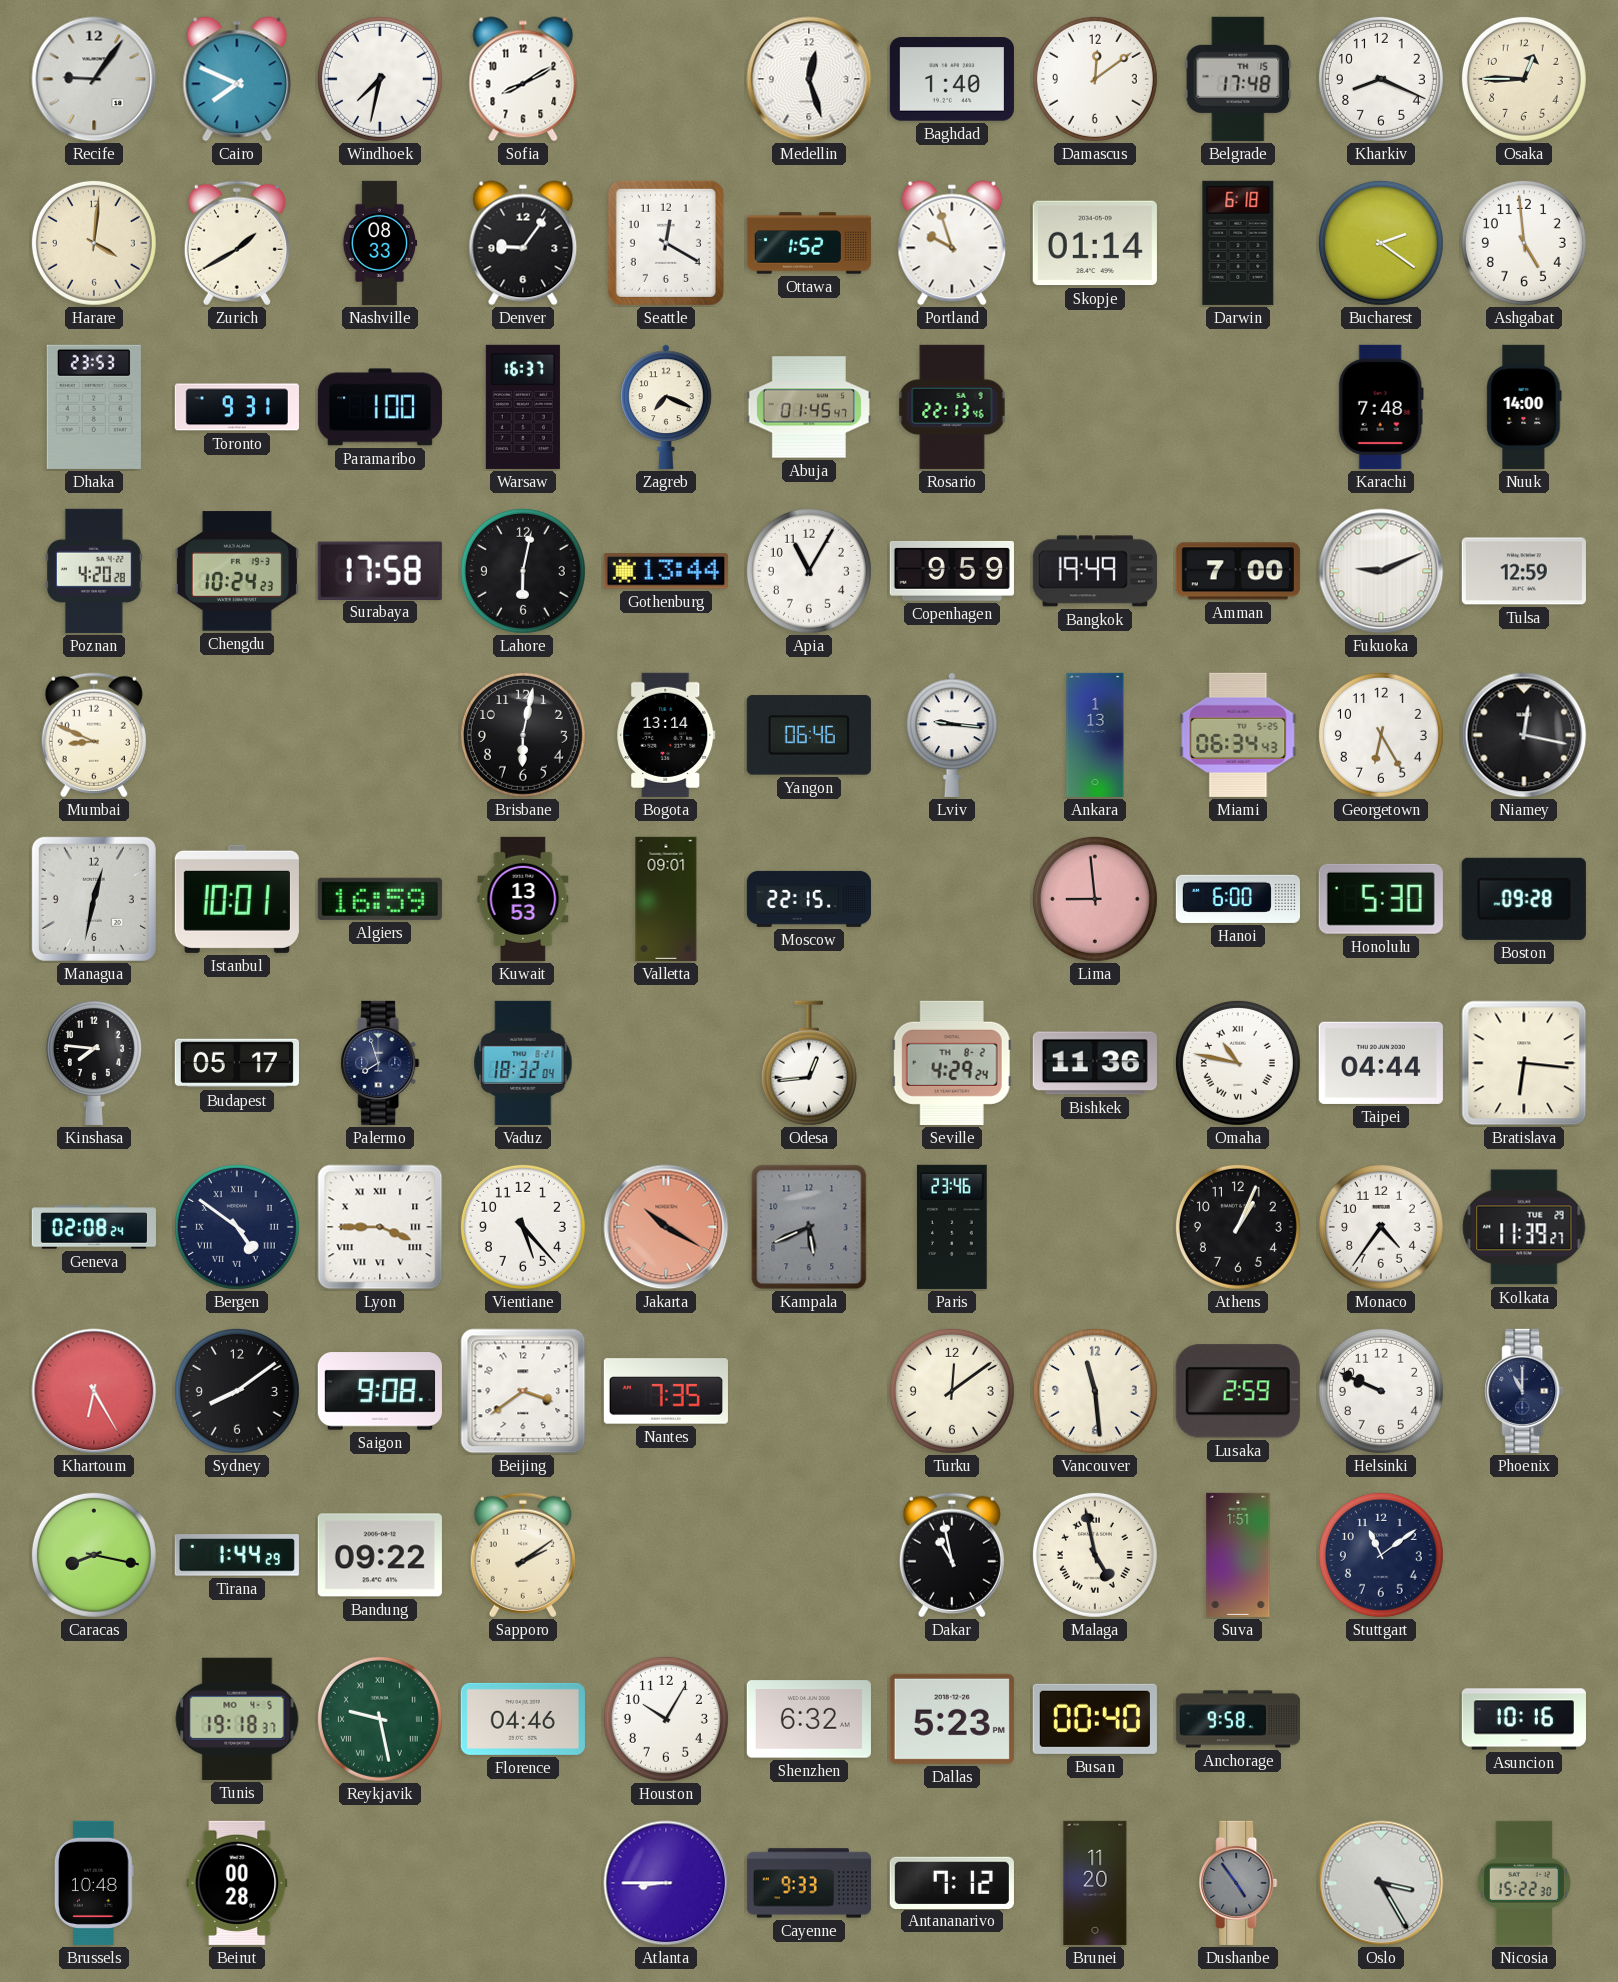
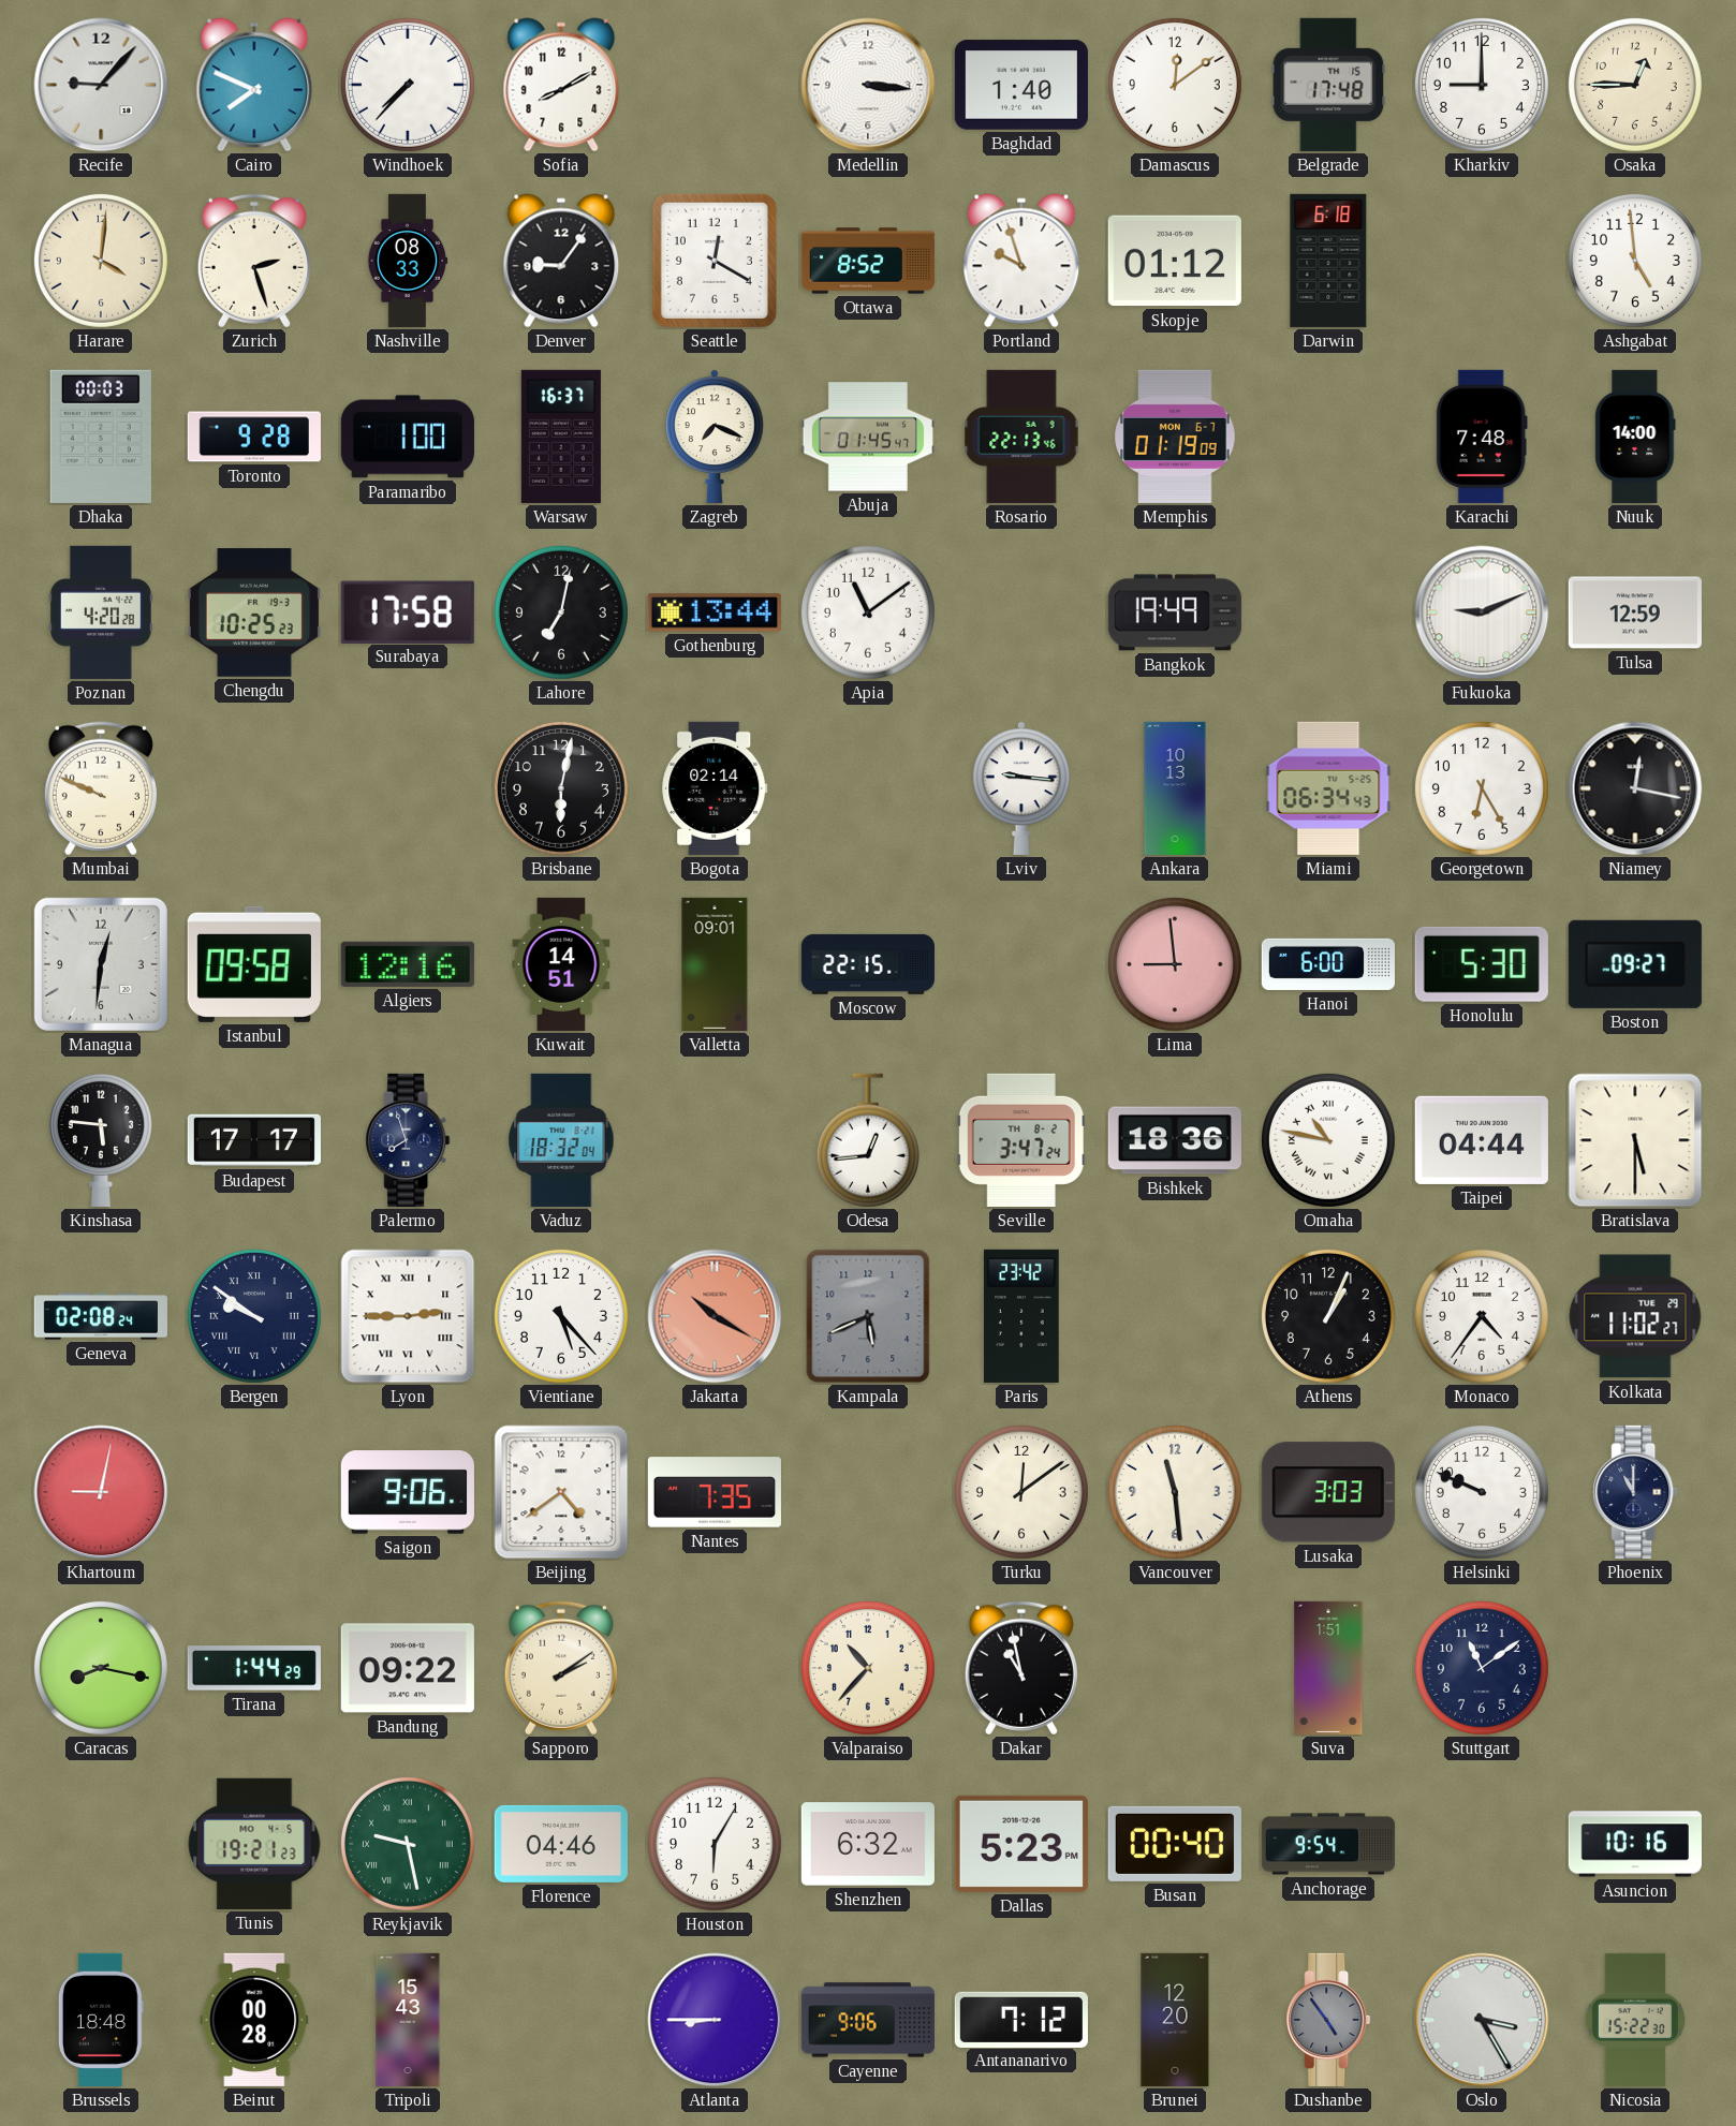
Recife: 9:06 -> 9:07 (101, 85)
Windhoek: 7:32 -> 7:37 (408, 85)
Medellin: 12:27 -> 3:16 (868, 85)
Kharkiv: 8:19 -> 9:00 (1482, 85)
Zurich: 1:40 -> 2:27 (254, 261)
Ottawa: 1:52 -> 8:52 (868, 261)
Skopje: 01:14 -> 01:12 (1175, 261)
Bucharest: 2:21 -> none (1381, 243)
Dhaka: 23:53 -> 00:03 (101, 437)
Toronto: 9:31 -> 9:28 (254, 437)
Memphis: none -> 01:19 (1175, 437)
Chengdu: 10:24 -> 10:25 (254, 612)
Lahore: 6:02 -> 7:02 (561, 612)
Apia: 11:05 -> 11:09 (868, 612)
Copenhagen: 9:59 -> none (952, 571)
Amman: 7:00 -> none (1238, 571)
Mumbai: 8:49 -> 9:49 (101, 788)
Bogota: 13:14 -> 02:14 (715, 788)
Yangon: 06:46 -> none (809, 735)
Ankara: 1:13 -> 10:13 (1175, 788)
Managua: 12:32 -> 12:31 (101, 964)
Istanbul: 10:01 -> 09:58 (254, 964)
Algiers: 16:59 -> 12:16 (408, 964)
Kuwait: 13:53 -> 14:51 (561, 964)
Boston: 09:28 -> 09:27 (1635, 964)
Kinshasa: 7:46 -> 5:46 (101, 1140)
Budapest: 05:17 -> 17:17 (254, 1140)
Seville: 4:29 -> 3:47 (1021, 1140)
Bishkek: 11:36 -> 18:36 (1175, 1140)
Bratislava: 6:16 -> 5:30 (1635, 1140)
Bergen: 4:51 -> 9:51 (254, 1316)
Lyon: 3:45 -> 2:45 (408, 1316)
Paris: 23:46 -> 23:42 (1021, 1316)
Kolkata: 11:39 -> 11:02 (1635, 1316)
Khartoum: 6:25 -> 9:02 (101, 1492)
Sydney: 8:09 -> none (237, 1391)
Saigon: 9:08 -> 9:06 (408, 1492)
Beijing: 3:39 -> 4:39 (561, 1492)
Lusaka: 2:59 -> 3:03 (1328, 1492)
Valparaiso: none -> 10:37 (868, 1668)
Malaga: 4:58 -> none (1095, 1555)
Tunis: 19:18 -> 19:21 (254, 1844)
Houston: 10:05 -> 6:05 (715, 1844)
Anchorage: 9:58 -> 9:54 (1328, 1844)
Brussels: 10:48 -> 18:48 (101, 2020)
Tripoli: none -> 15:43 (408, 2020)
Cayenne: 9:33 -> 9:06 (868, 2020)
Brunei: 11:20 -> 12:20 (1175, 2020)
